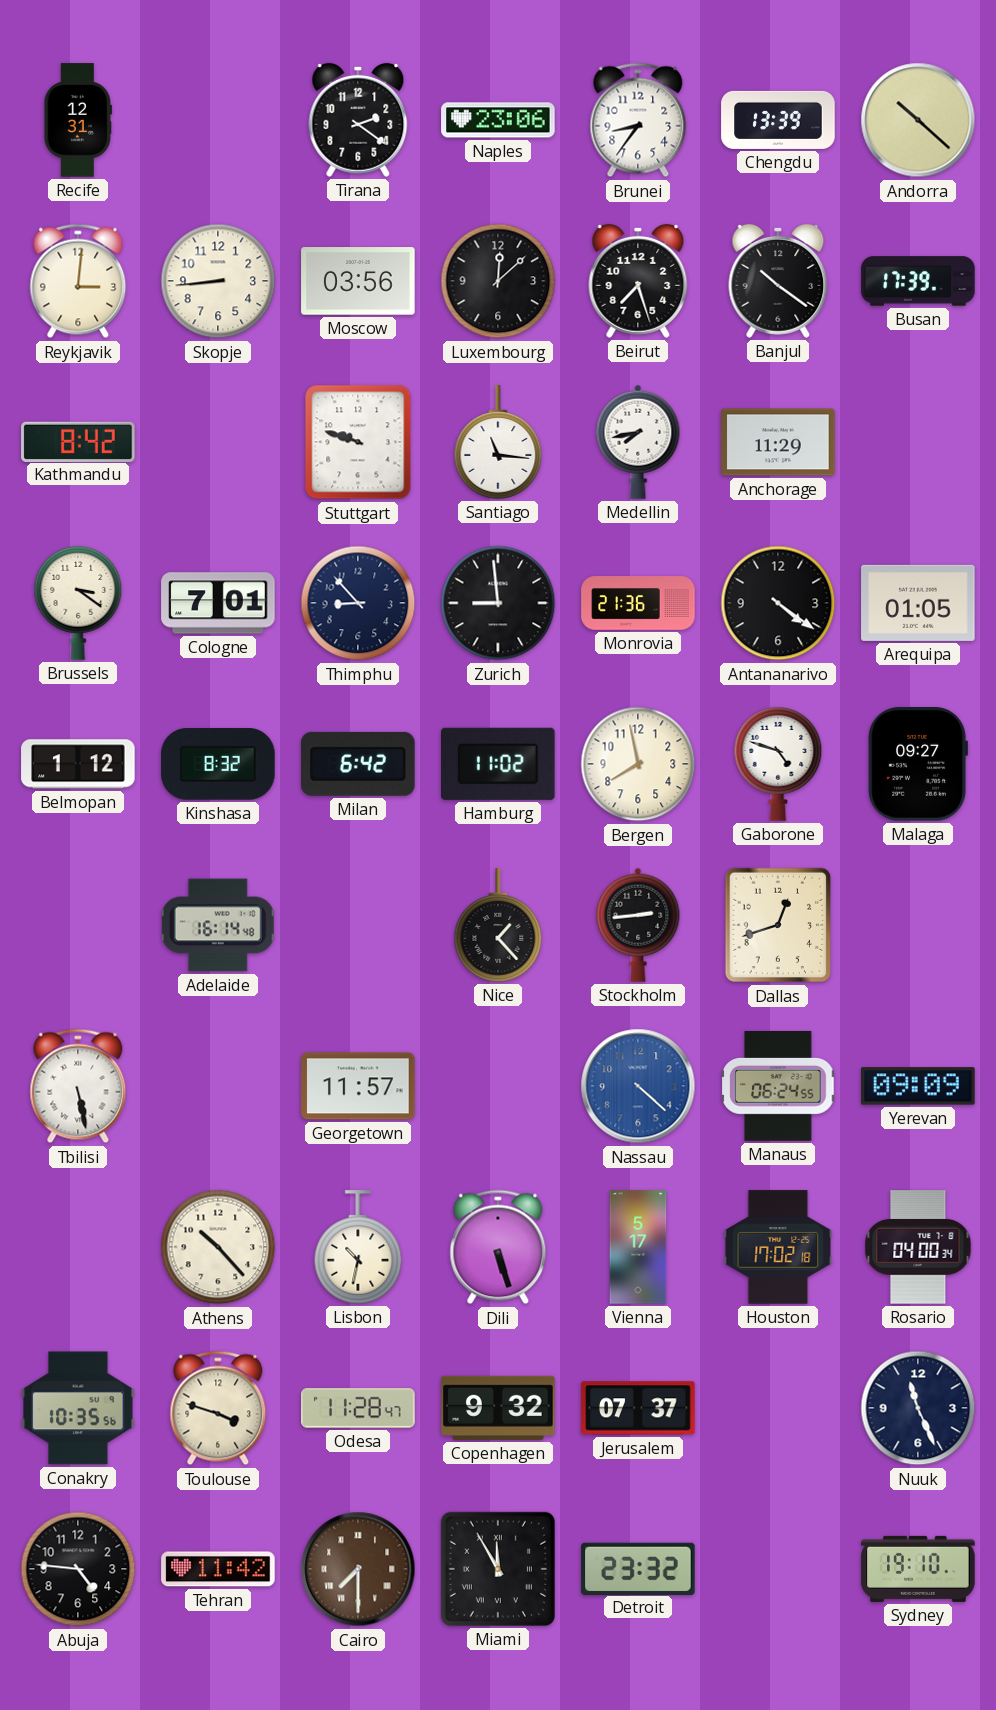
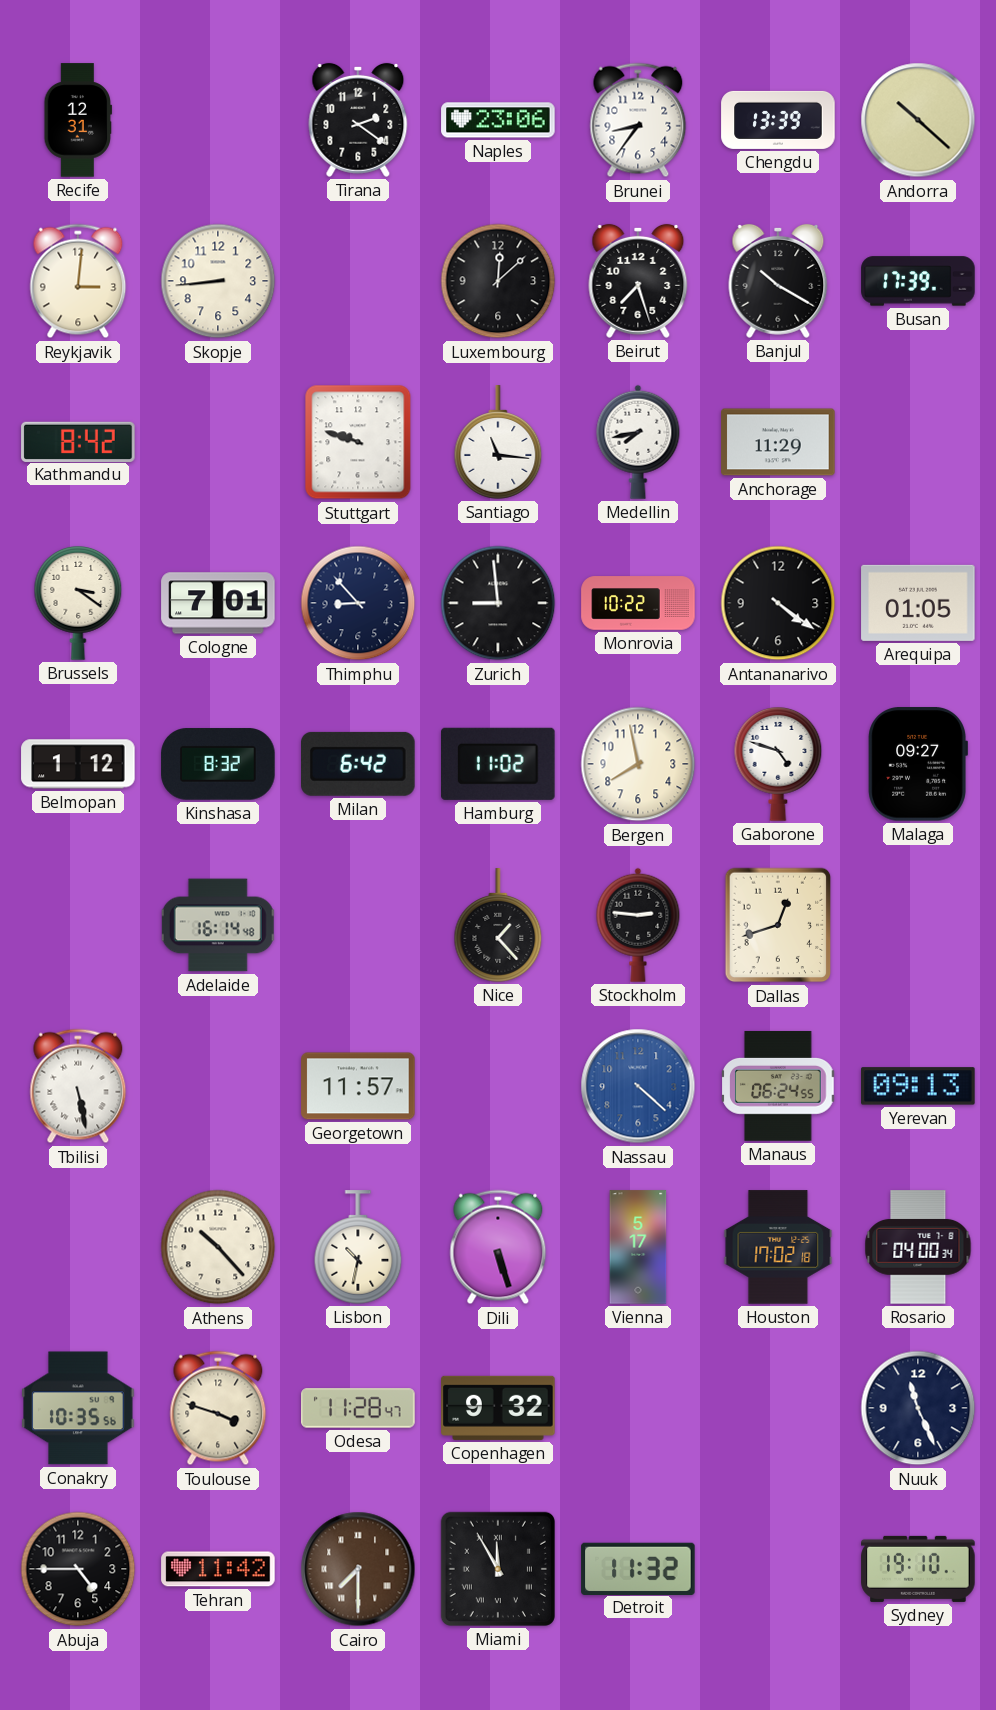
Moscow: 03:56 -> none (358, 281)
Banjul: 10:21 -> 10:20 (778, 281)
Monrovia: 21:36 -> 10:22 (638, 603)
Stockholm: 2:44 -> 2:46 (638, 925)
Yerevan: 09:09 -> 09:13 (918, 1086)
Jerusalem: 07:37 -> none (638, 1408)
Abuja: 4:46 -> 4:45 (78, 1569)
Detroit: 23:32 -> 11:32 (638, 1568)
